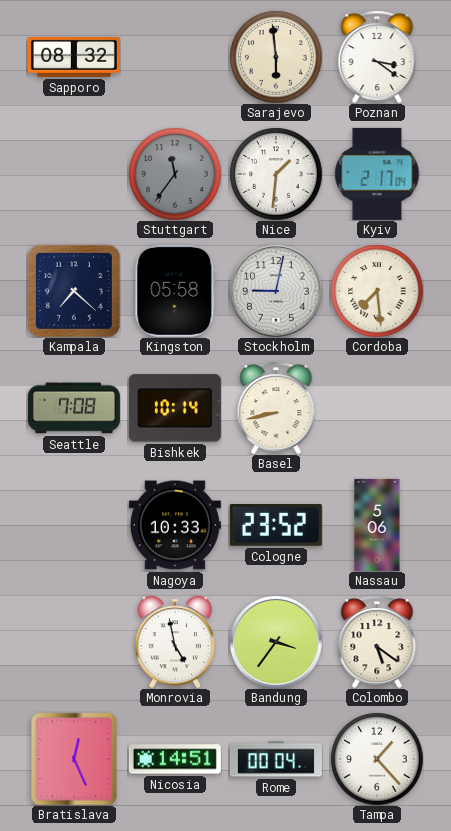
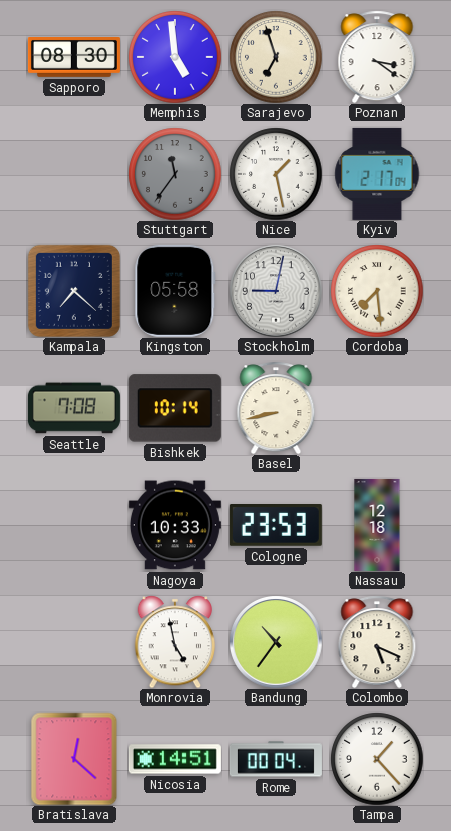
Sapporo: 08:32 -> 08:30 (74, 58)
Memphis: none -> 4:59 (175, 57)
Sarajevo: 5:59 -> 6:57 (276, 57)
Nice: 1:31 -> 1:28 (276, 174)
Cologne: 23:52 -> 23:53 (276, 526)
Nassau: 5:06 -> 12:18 (377, 525)
Bandung: 3:36 -> 10:36 (276, 642)
Colombo: 5:21 -> 5:19 (377, 642)
Bratislava: 12:26 -> 12:22 (74, 759)
